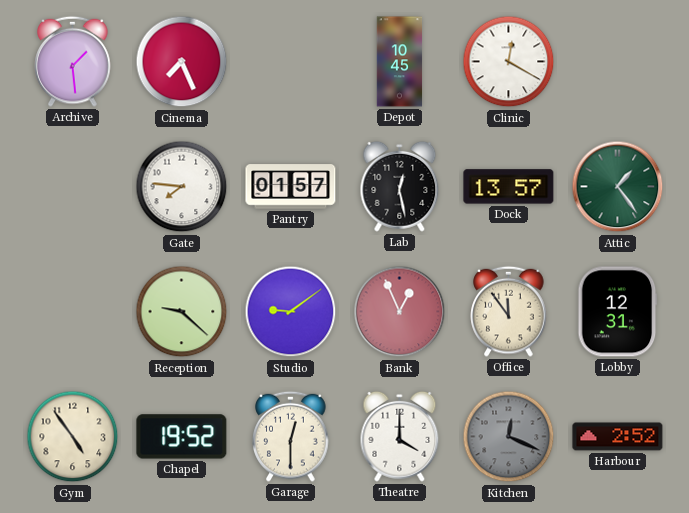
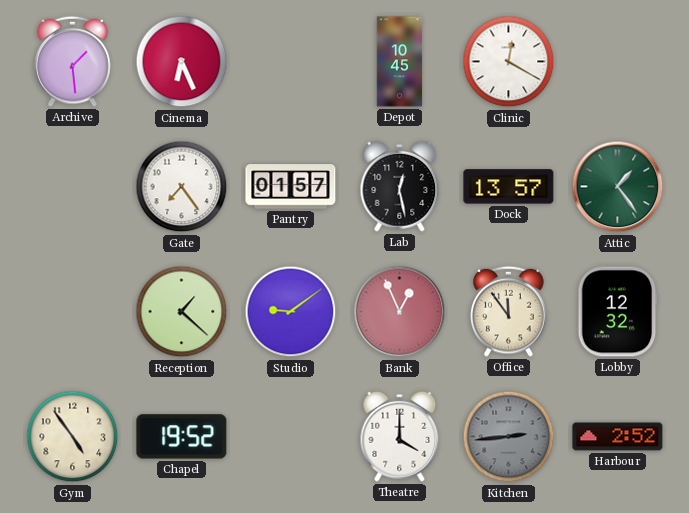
Cinema: 7:26 -> 6:26 (182, 62)
Gate: 7:46 -> 7:24 (182, 187)
Reception: 9:22 -> 1:22 (182, 312)
Lobby: 12:31 -> 12:32 (618, 312)
Garage: 12:30 -> none (291, 436)
Kitchen: 12:19 -> 2:44 (509, 437)
